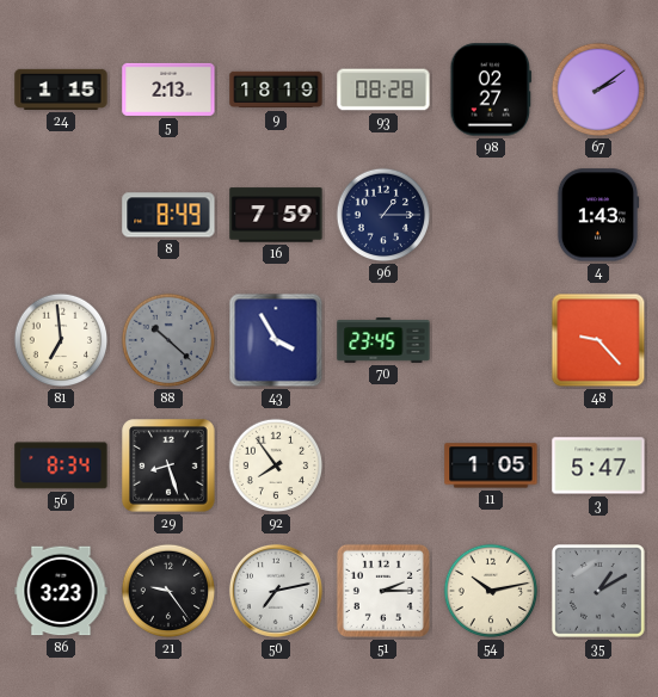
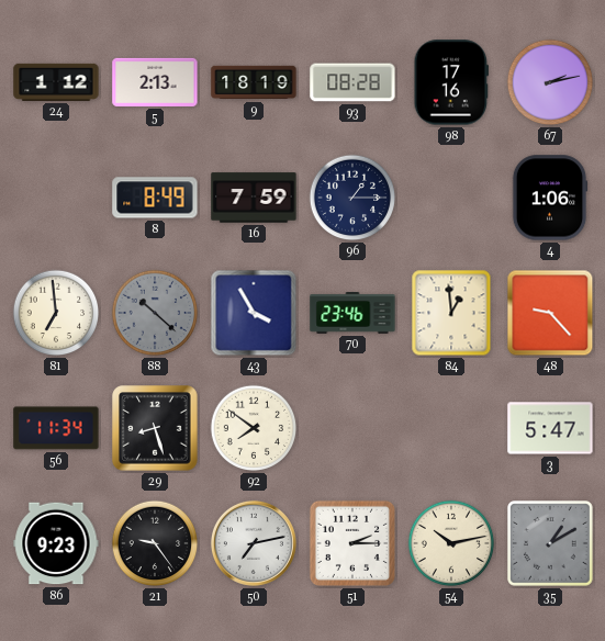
24: 1:15 -> 1:12 (56, 82)
98: 02:27 -> 17:16 (450, 82)
67: 2:09 -> 2:13 (550, 82)
4: 1:43 -> 1:06 (550, 198)
70: 23:45 -> 23:46 (352, 313)
84: none -> 12:59 (451, 313)
56: 8:34 -> 11:34 (56, 428)
92: 7:54 -> 7:51 (254, 428)
11: 1:05 -> none (491, 465)
86: 3:23 -> 9:23 (56, 543)
